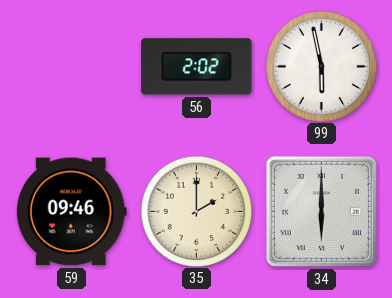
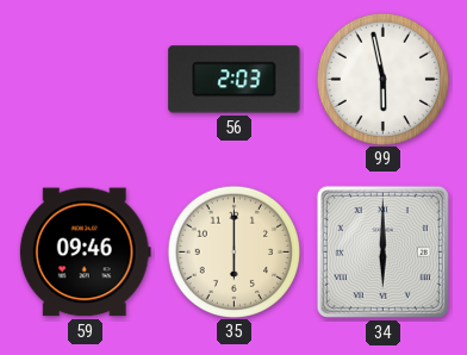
56: 2:02 -> 2:03 (235, 80)
35: 2:00 -> 6:00 (233, 251)
